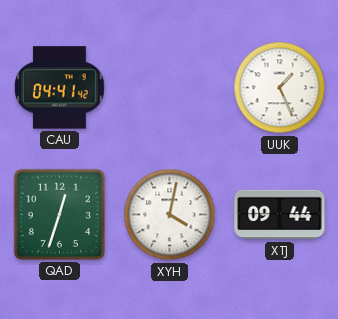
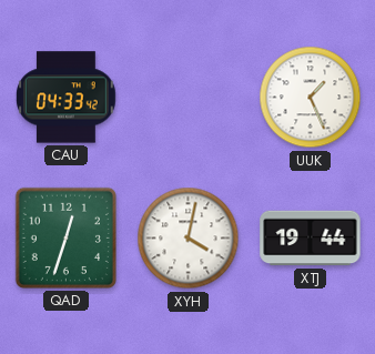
CAU: 04:41 -> 04:33 (67, 98)
XTJ: 09:44 -> 19:44 (311, 239)
